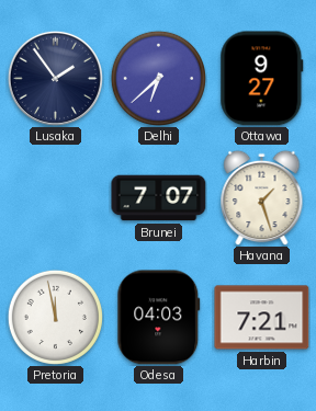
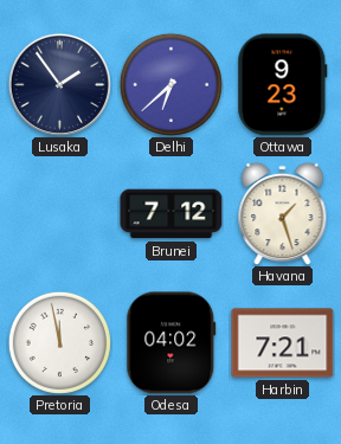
Ottawa: 9:27 -> 9:23 (283, 85)
Brunei: 7:07 -> 7:12 (172, 214)
Odesa: 04:03 -> 04:02 (172, 343)
